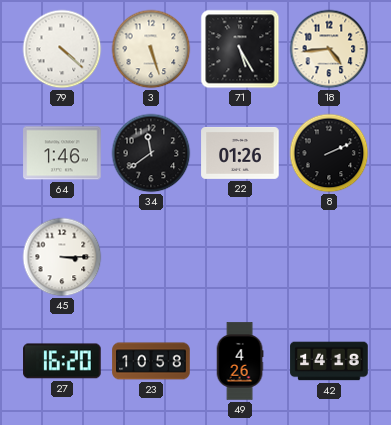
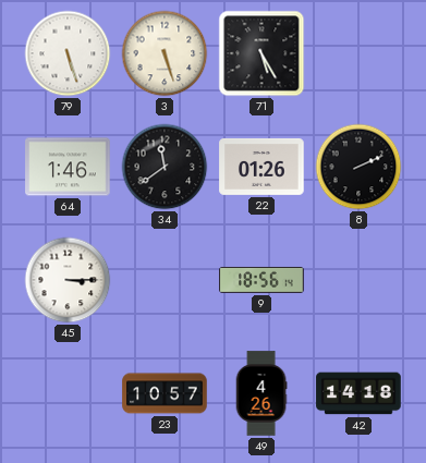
79: 4:22 -> 5:27 (68, 53)
18: 4:44 -> none (329, 49)
9: none -> 18:56 (261, 280)
27: 16:20 -> none (62, 361)
23: 10:58 -> 10:57 (165, 393)
